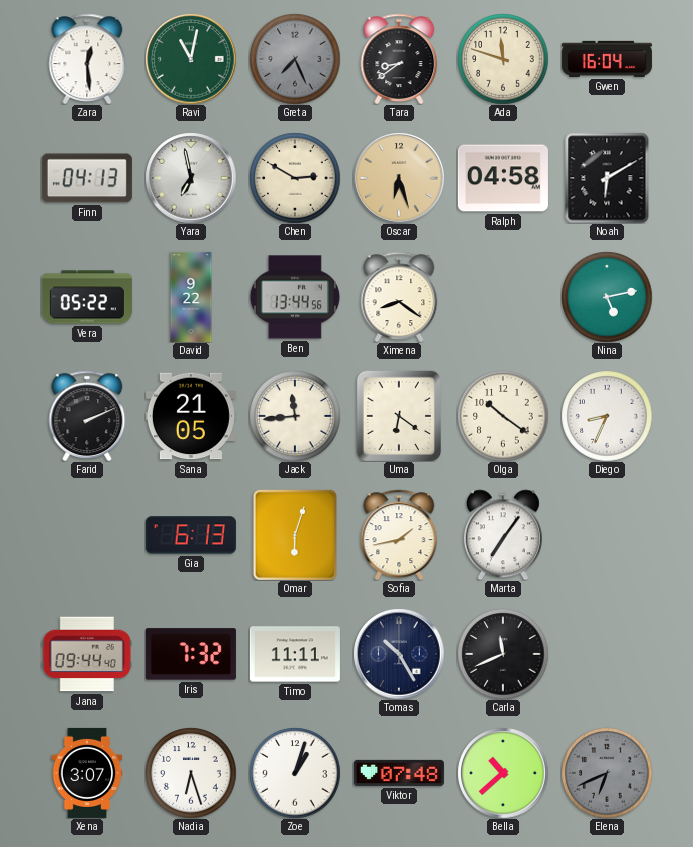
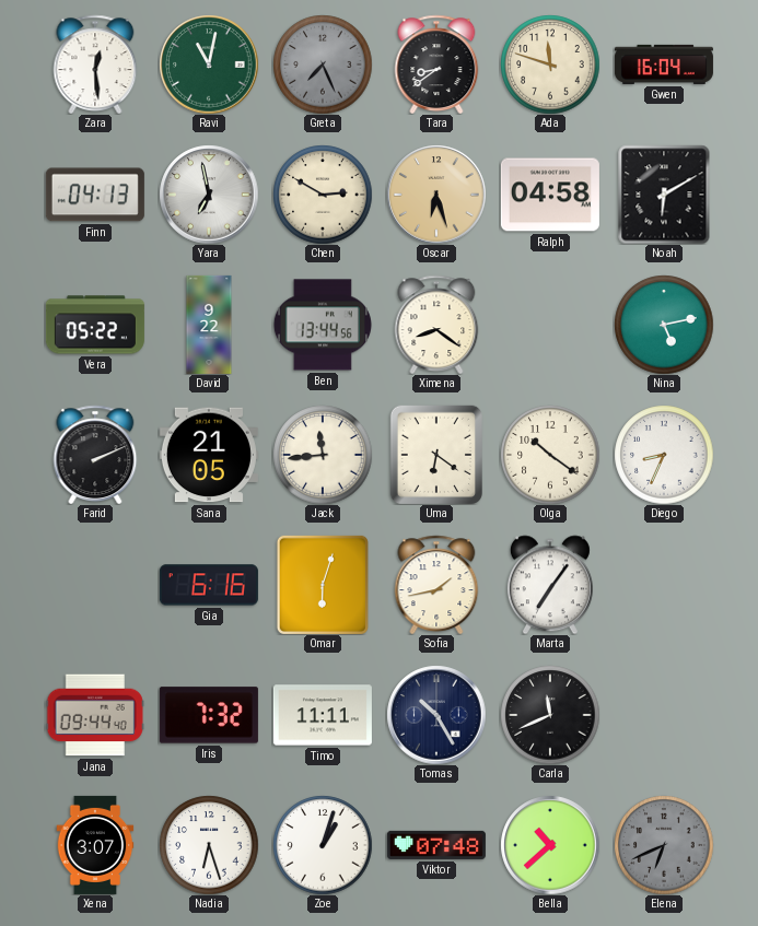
Gia: 6:13 -> 6:16 (209, 585)
